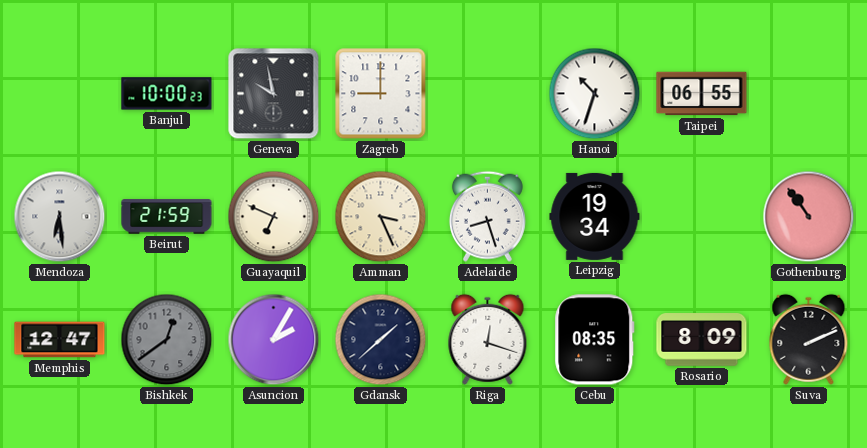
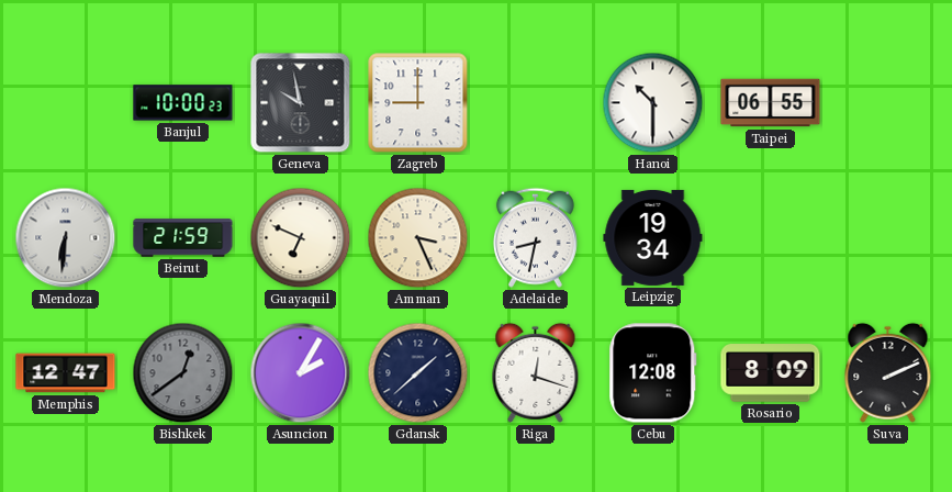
Hanoi: 10:33 -> 10:30 (653, 103)
Mendoza: 6:29 -> 6:31 (66, 238)
Adelaide: 8:27 -> 8:32 (535, 237)
Gothenburg: 10:54 -> none (809, 217)
Cebu: 08:35 -> 12:08 (653, 373)
